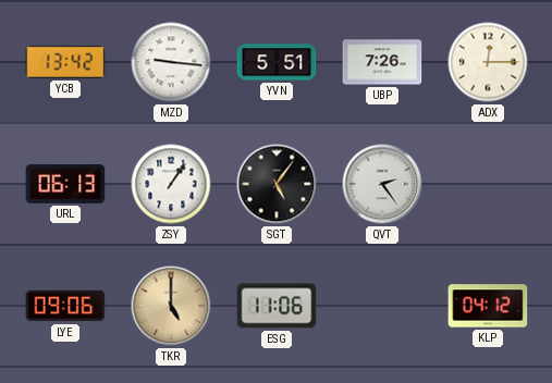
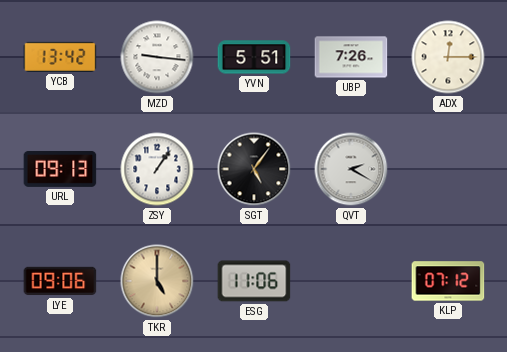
URL: 06:13 -> 09:13 (60, 169)
QVT: 2:24 -> 2:20 (351, 169)
KLP: 04:12 -> 07:12 (448, 281)
